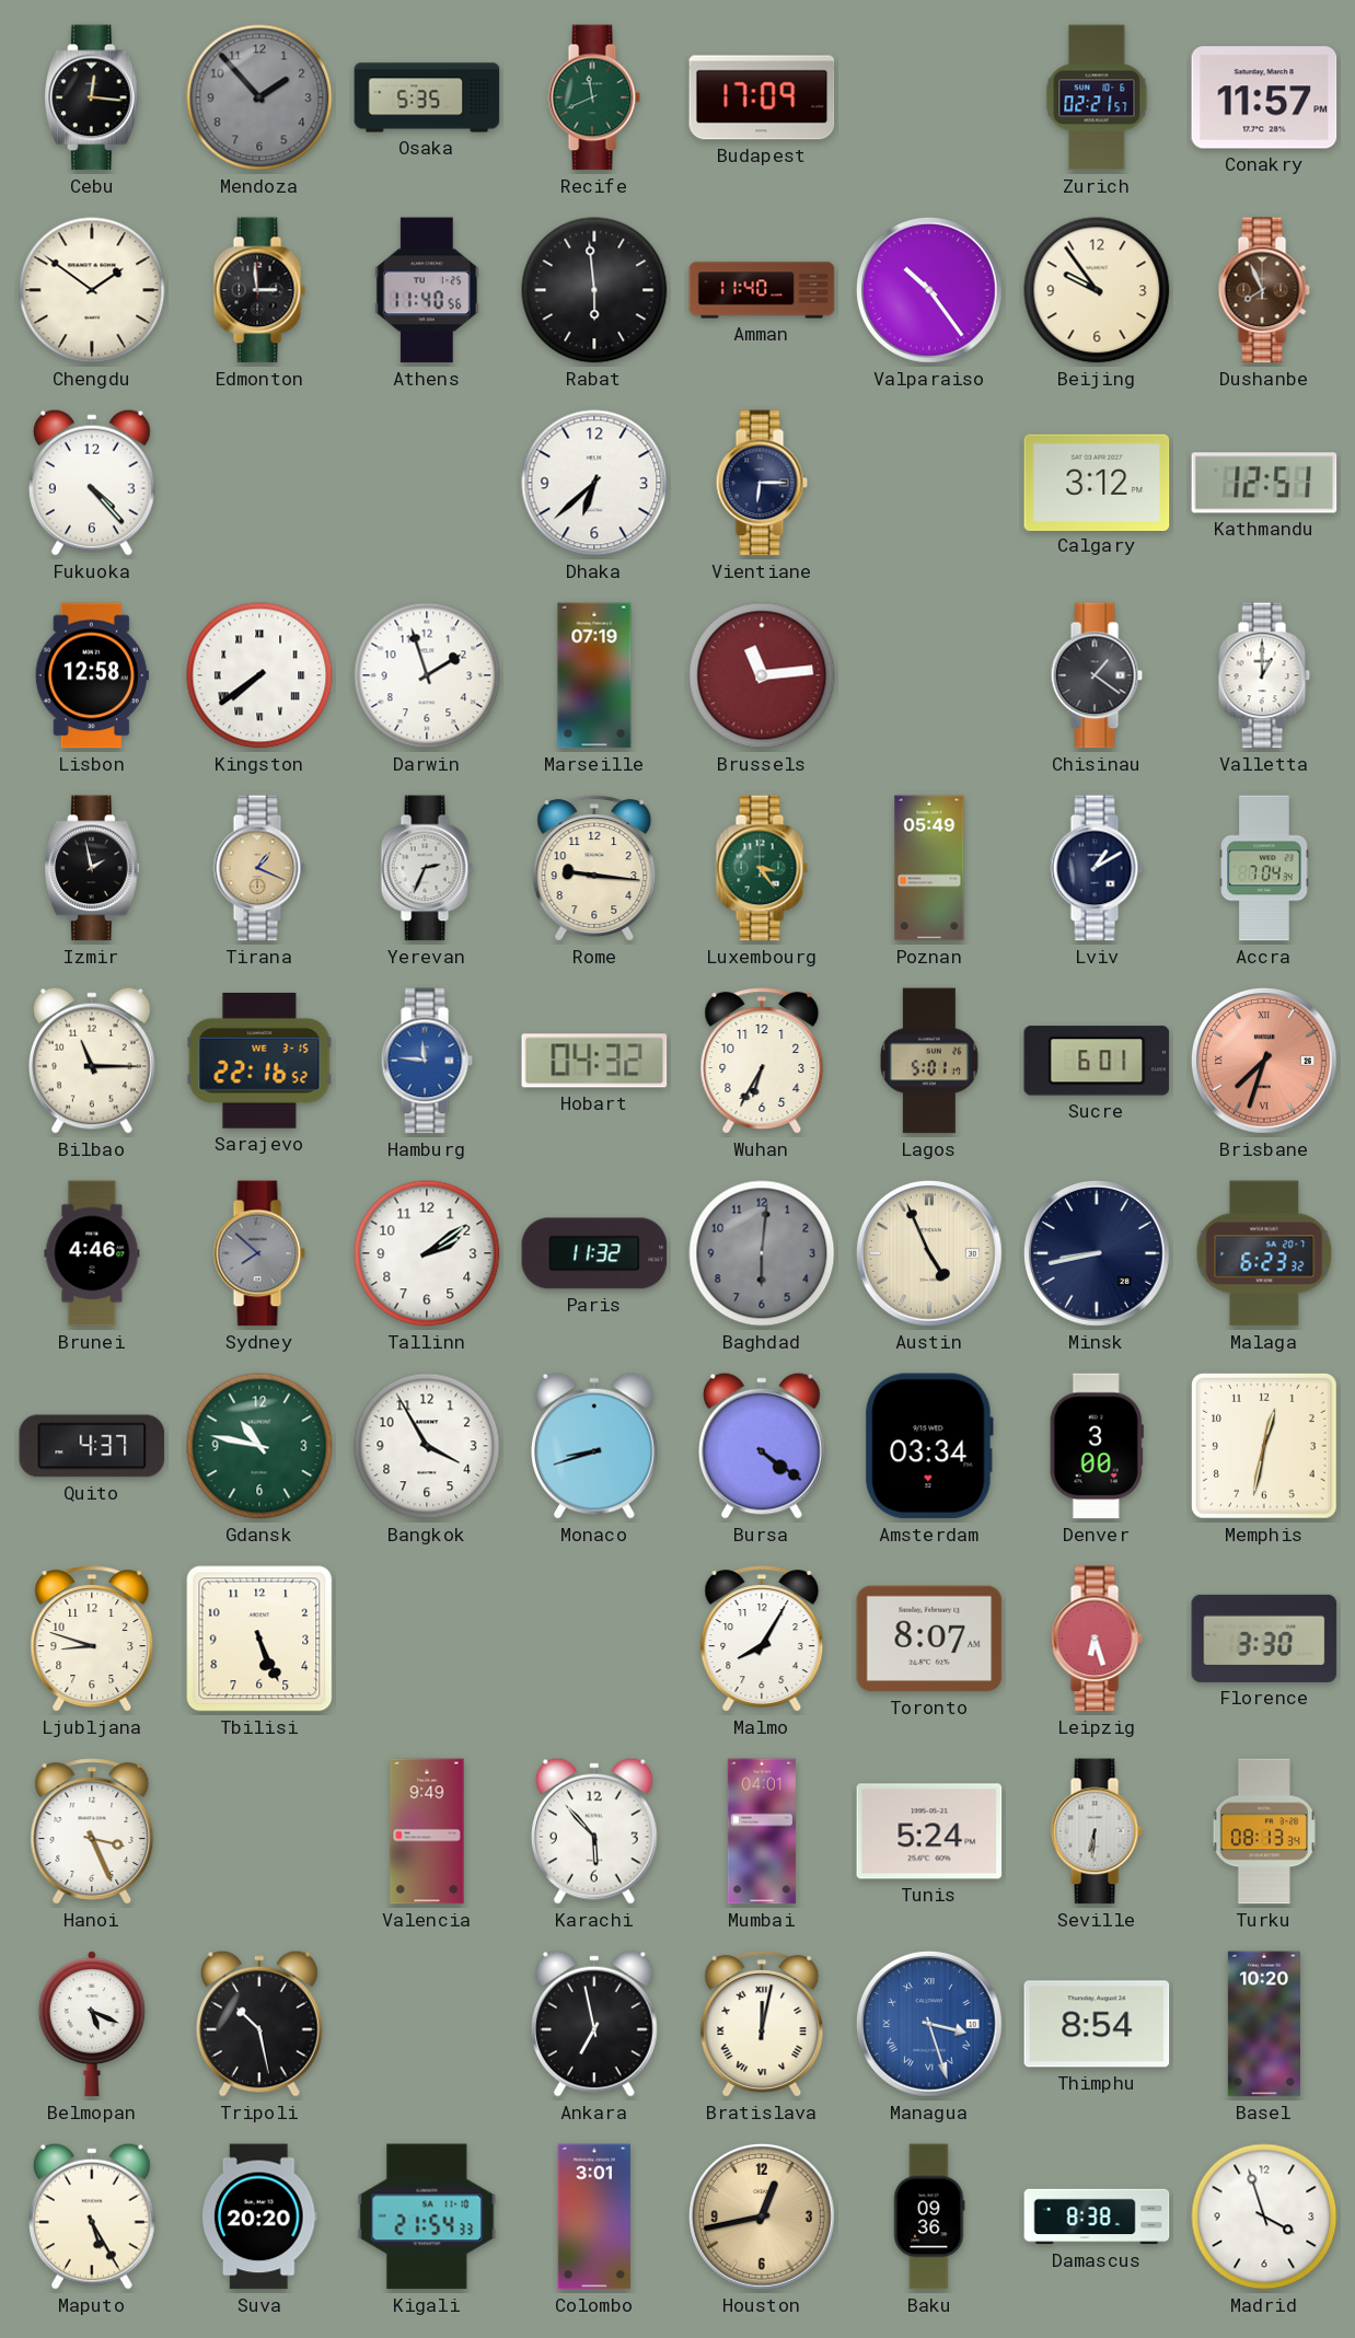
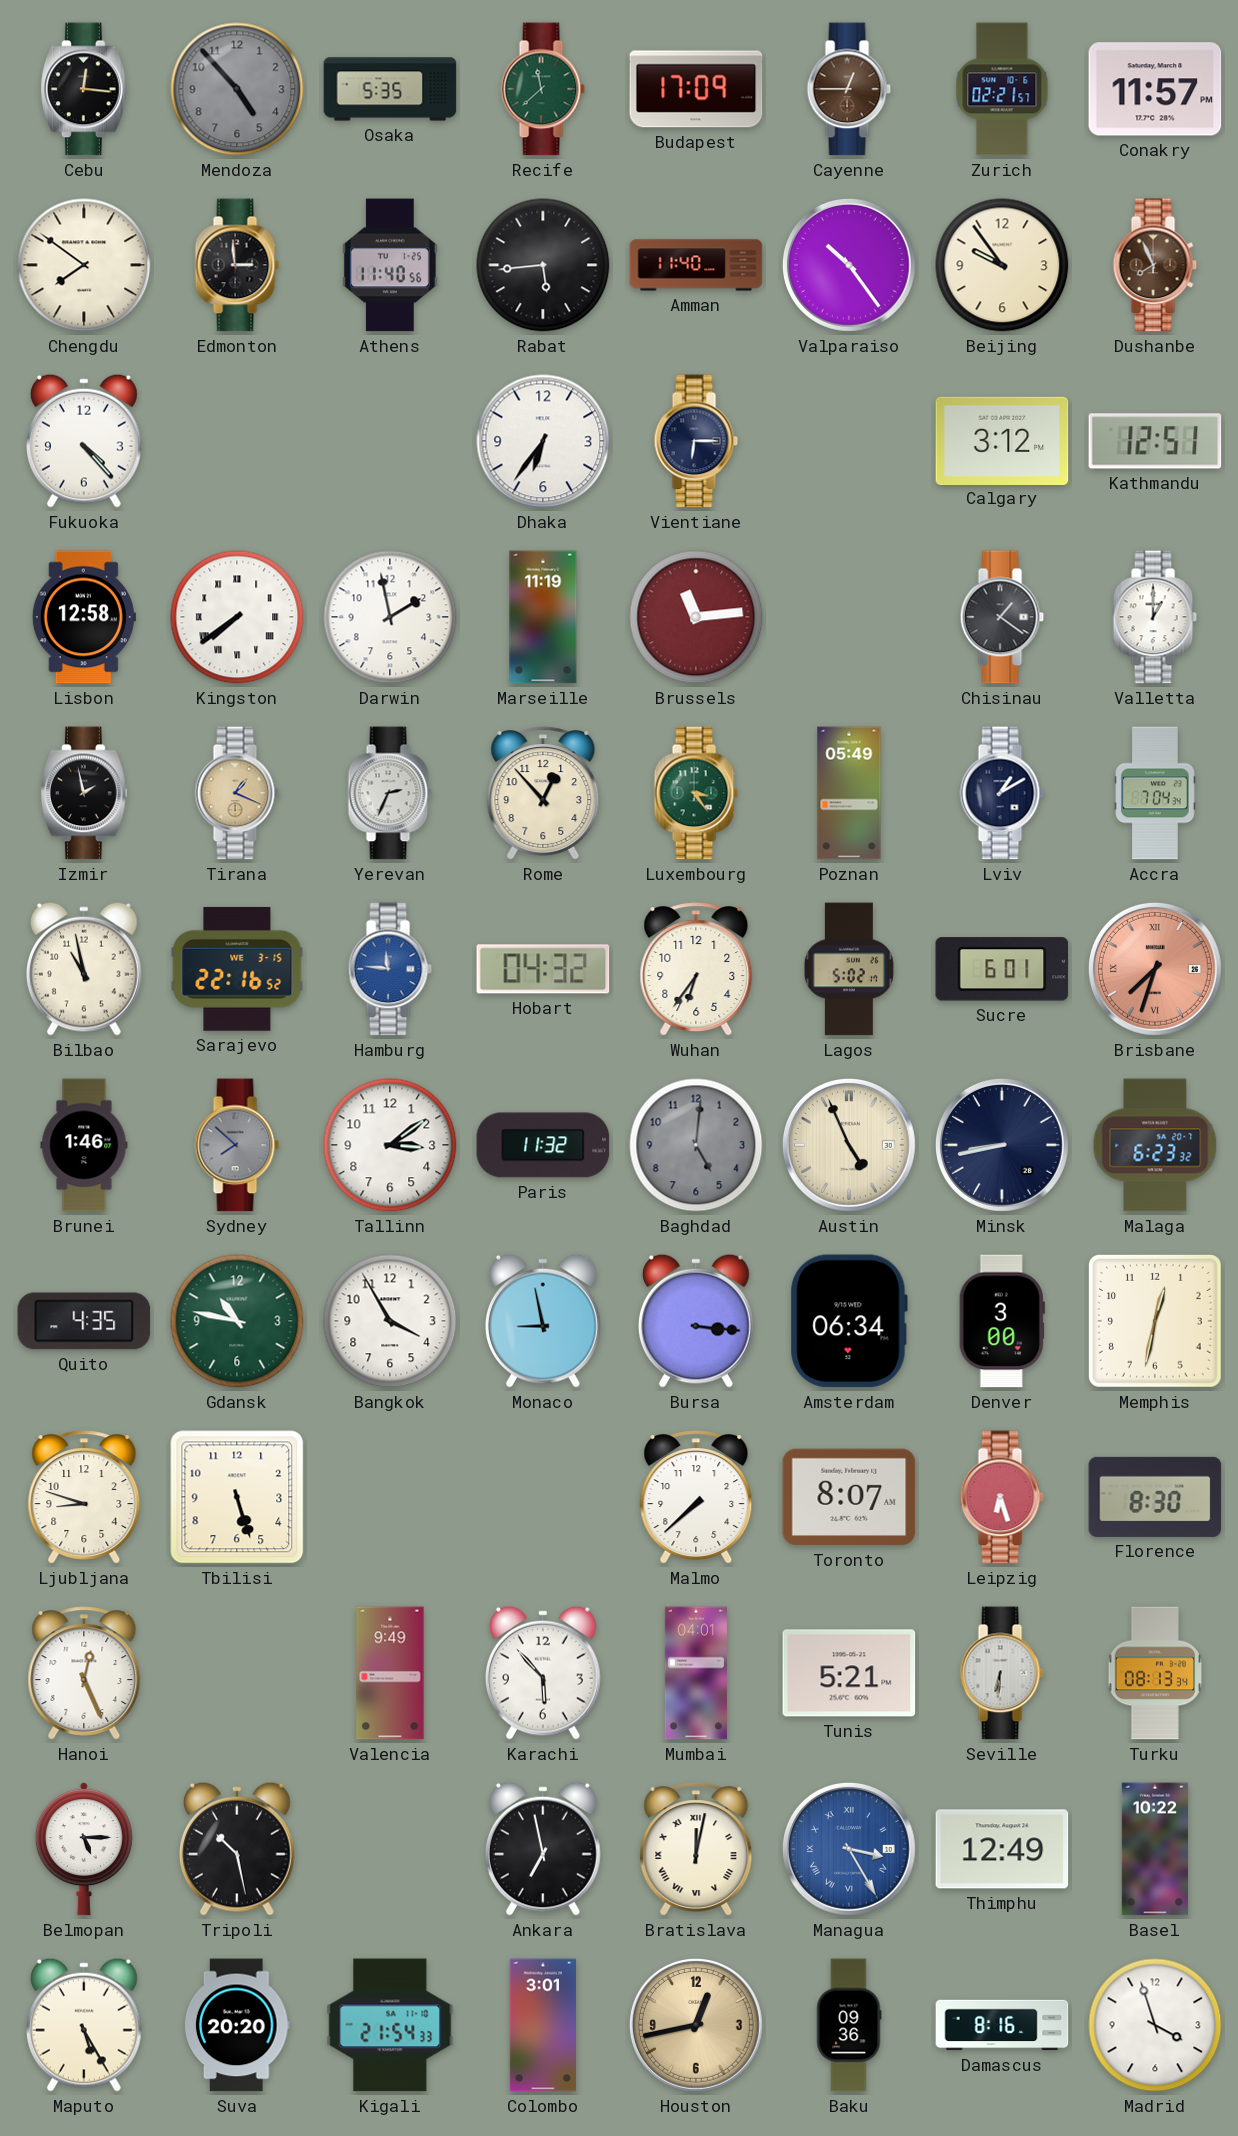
Mendoza: 1:53 -> 4:53 (237, 89)
Recife: 11:41 -> 11:38 (543, 89)
Cayenne: none -> 12:45 (849, 89)
Chengdu: 1:51 -> 7:51 (84, 265)
Rabat: 5:59 -> 5:44 (543, 265)
Dhaka: 6:38 -> 6:36 (543, 441)
Darwin: 1:57 -> 1:58 (390, 617)
Marseille: 07:19 -> 11:19 (543, 617)
Rome: 9:16 -> 12:53 (543, 793)
Bilbao: 11:15 -> 10:58 (84, 969)
Wuhan: 6:35 -> 6:36 (696, 969)
Lagos: 5:01 -> 5:02 (849, 969)
Brunei: 4:46 -> 1:46 (84, 1145)
Tallinn: 2:09 -> 3:09 (390, 1145)
Baghdad: 6:01 -> 5:01 (696, 1145)
Quito: 4:37 -> 4:35 (84, 1321)
Monaco: 8:42 -> 8:58 (543, 1321)
Bursa: 4:21 -> 3:16 (696, 1321)
Amsterdam: 03:34 -> 06:34 (849, 1321)
Tbilisi: 5:26 -> 5:27 (237, 1497)
Malmo: 8:05 -> 7:38 (696, 1497)
Florence: 3:30 -> 8:30 (1155, 1497)
Hanoi: 3:26 -> 12:26 (84, 1673)
Tunis: 5:24 -> 5:21 (849, 1673)
Belmopan: 5:19 -> 5:15 (84, 1849)
Managua: 3:27 -> 3:25 (849, 1849)
Thimphu: 8:54 -> 12:49 (1002, 1849)
Basel: 10:20 -> 10:22 (1155, 1849)
Damascus: 8:38 -> 8:16 (1002, 2025)
